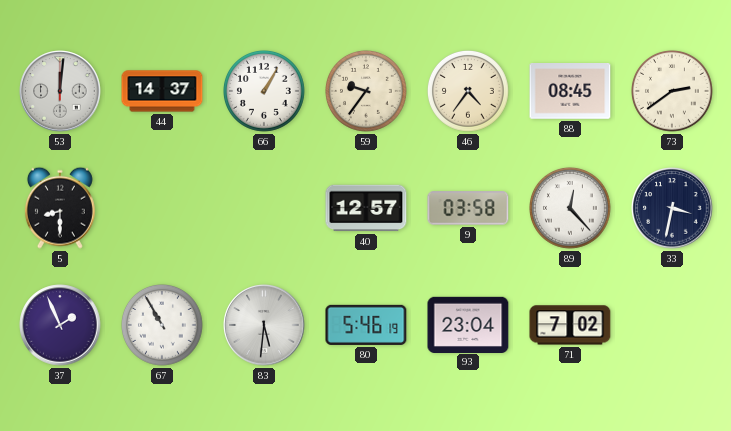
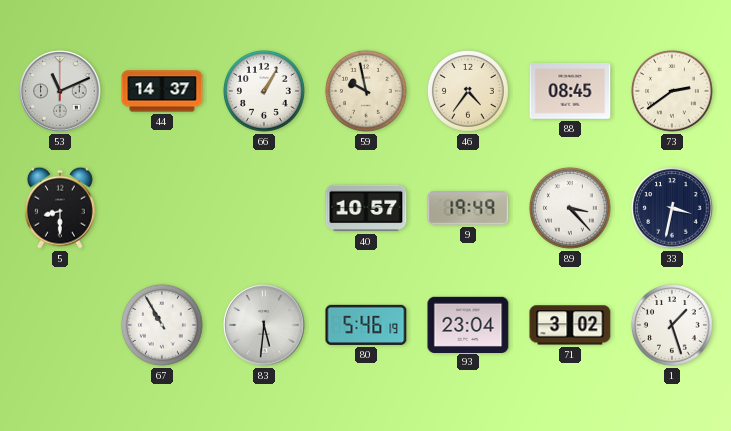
53: 12:01 -> 11:11 (60, 91)
59: 9:36 -> 9:58 (367, 92)
40: 12:57 -> 10:57 (366, 208)
9: 03:58 -> 19:49 (468, 208)
89: 12:23 -> 3:23 (571, 209)
37: 1:56 -> none (60, 325)
71: 7:02 -> 3:02 (570, 325)
1: none -> 1:27 (673, 326)
